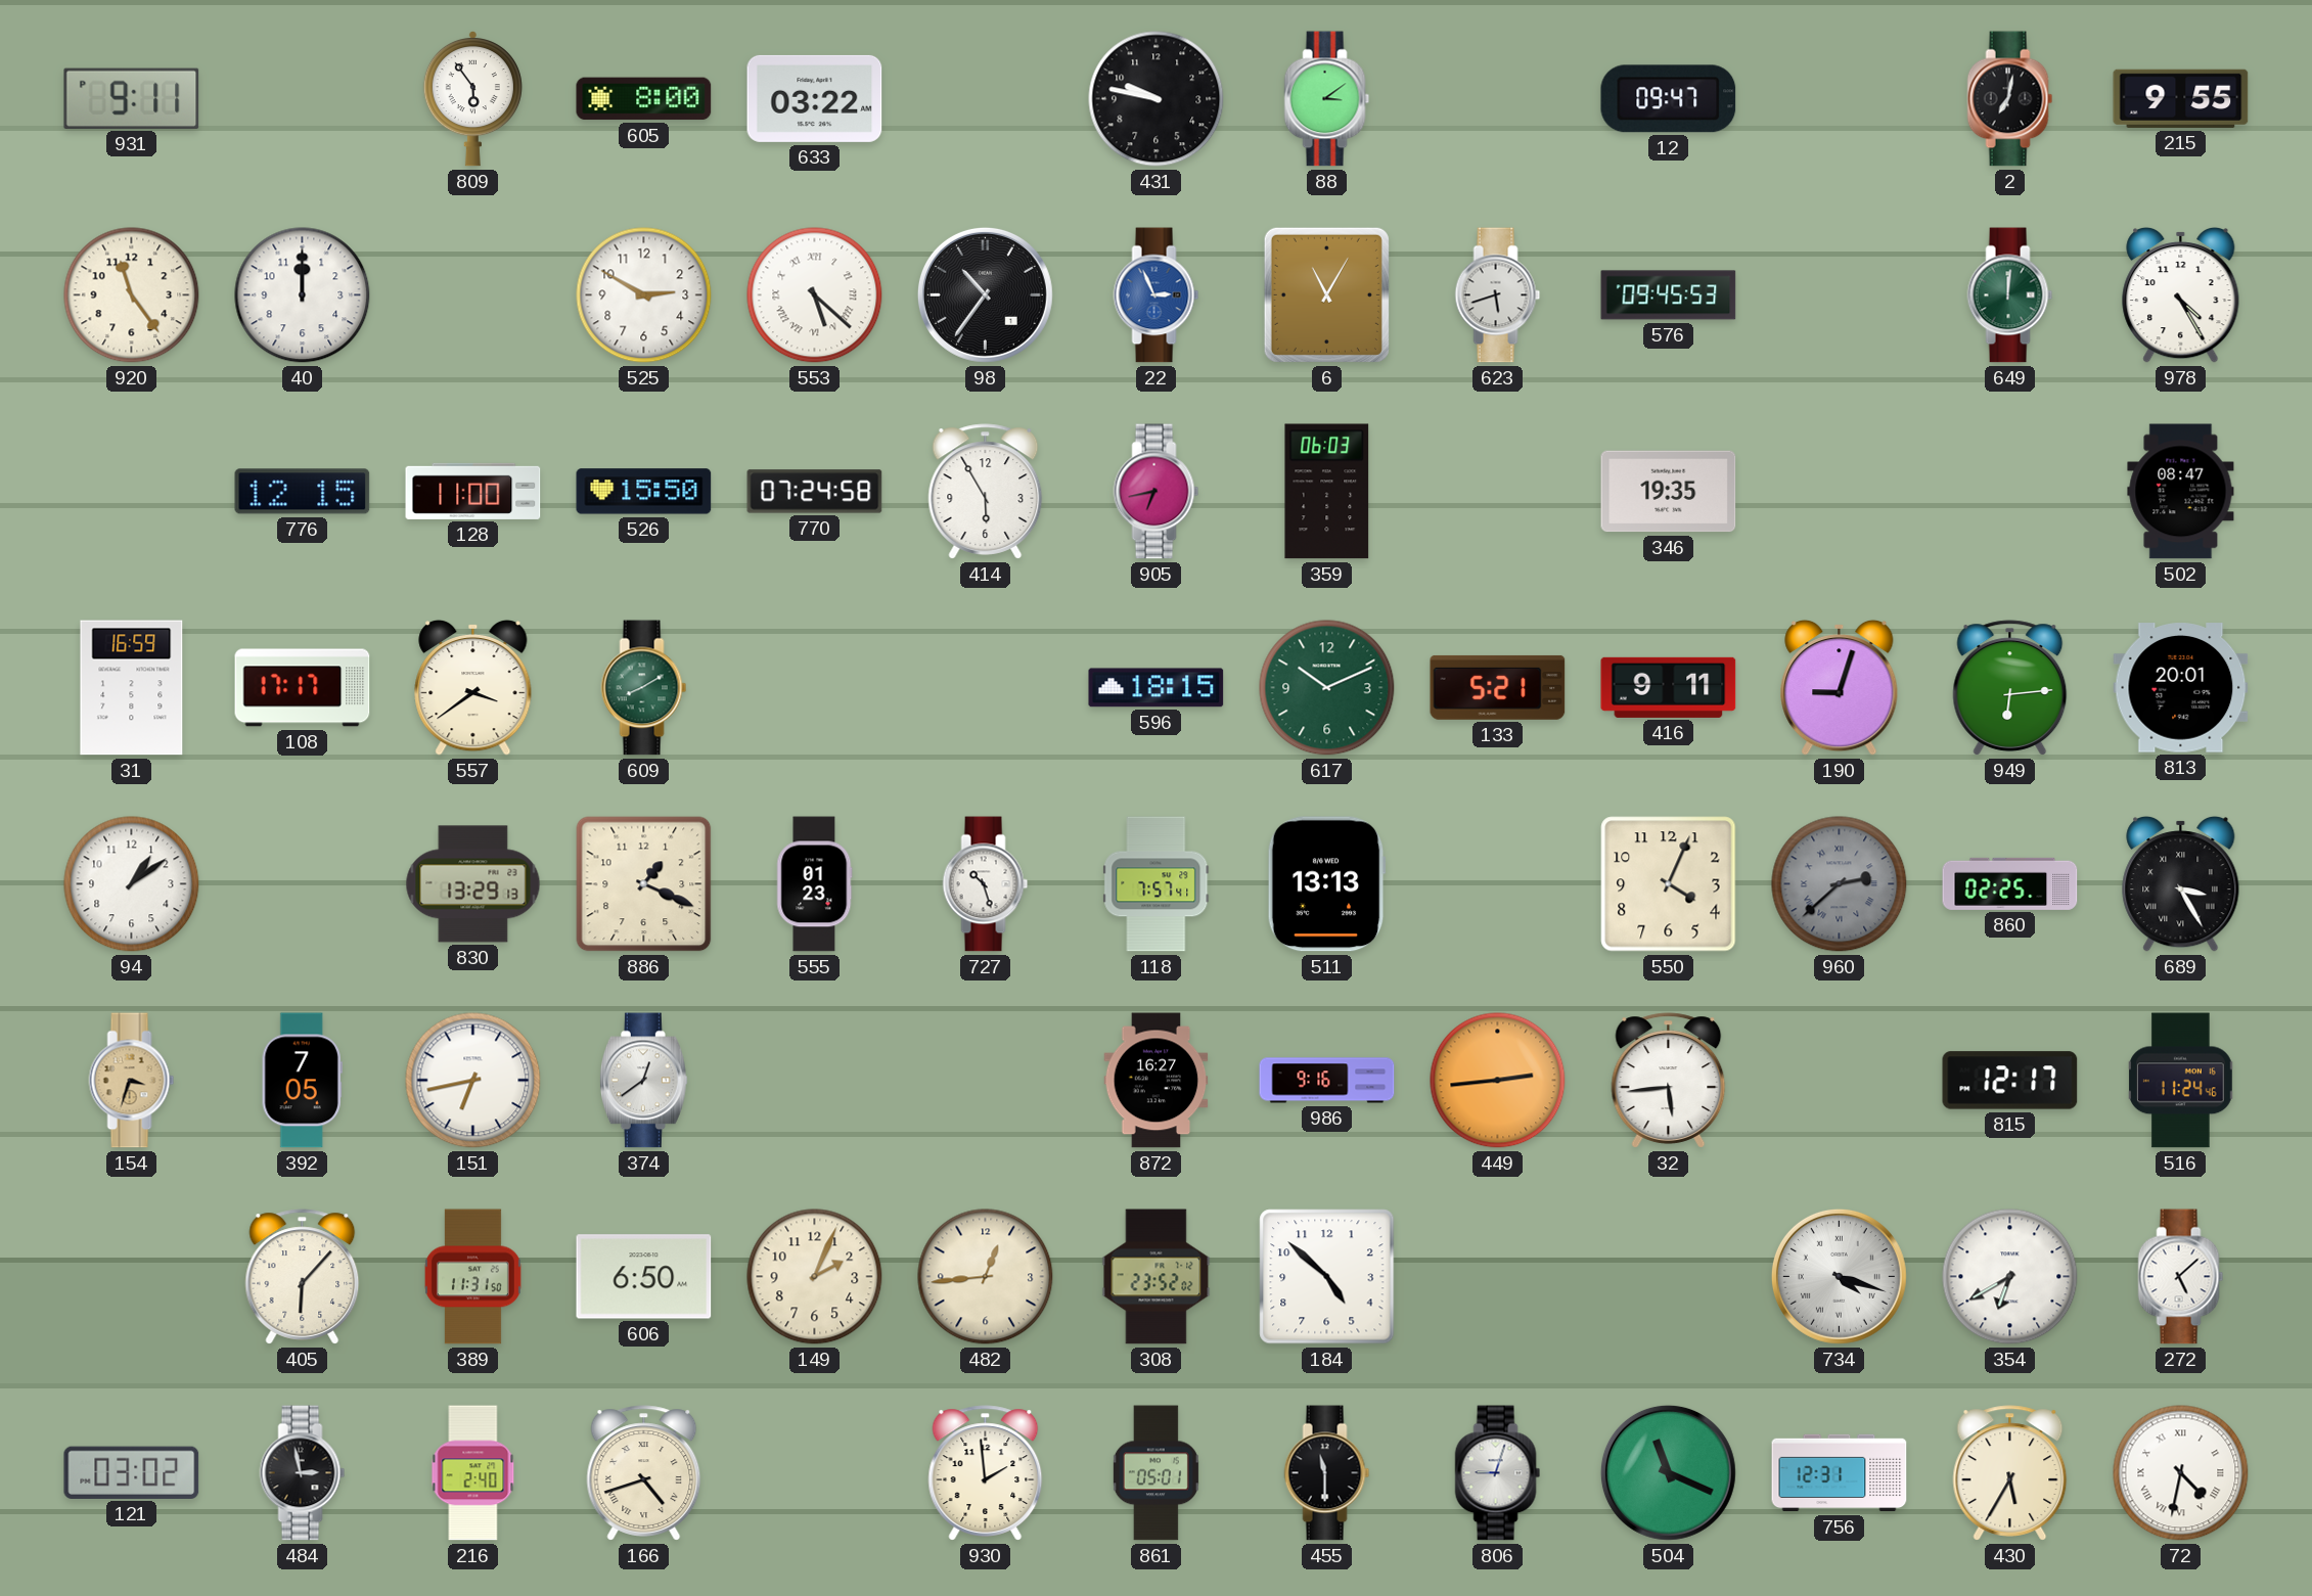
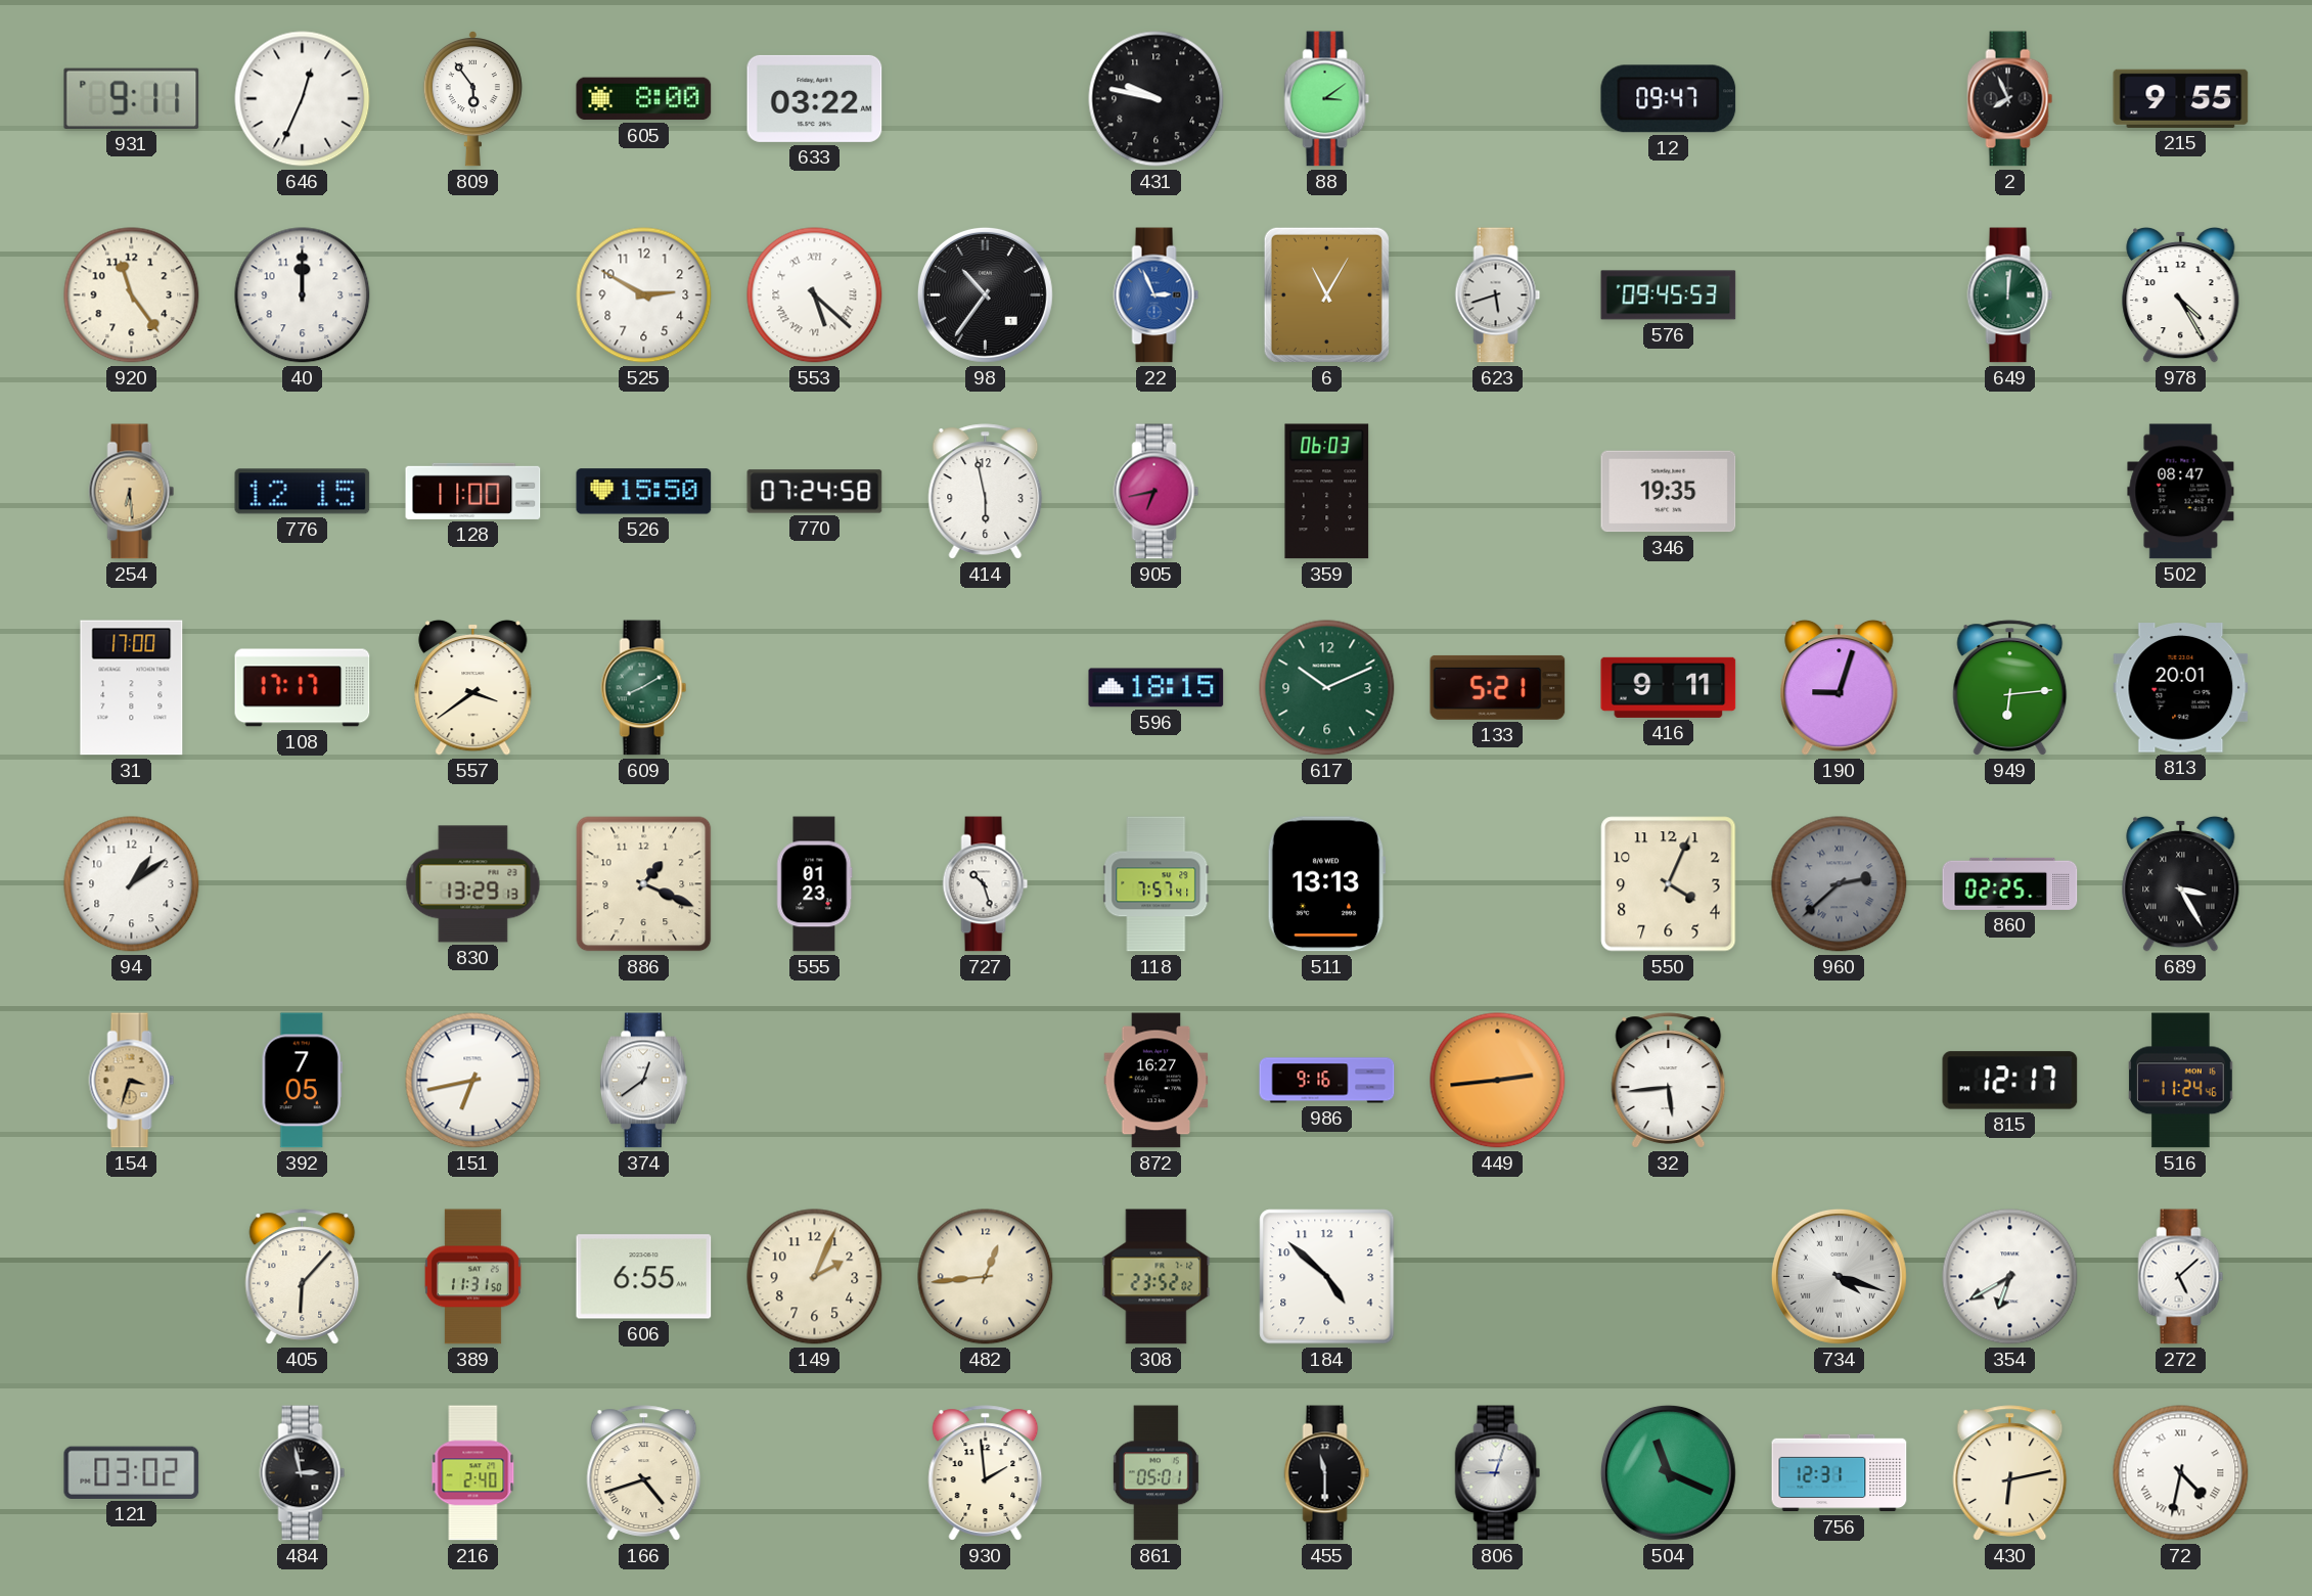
646: none -> 12:34 (303, 99)
2: 7:02 -> 7:56 (2010, 99)
254: none -> 6:29 (132, 492)
414: 5:55 -> 5:58 (986, 492)
31: 16:59 -> 17:00 (132, 688)
606: 6:50 -> 6:55 (644, 1277)
430: 5:35 -> 6:13 (2010, 1473)
